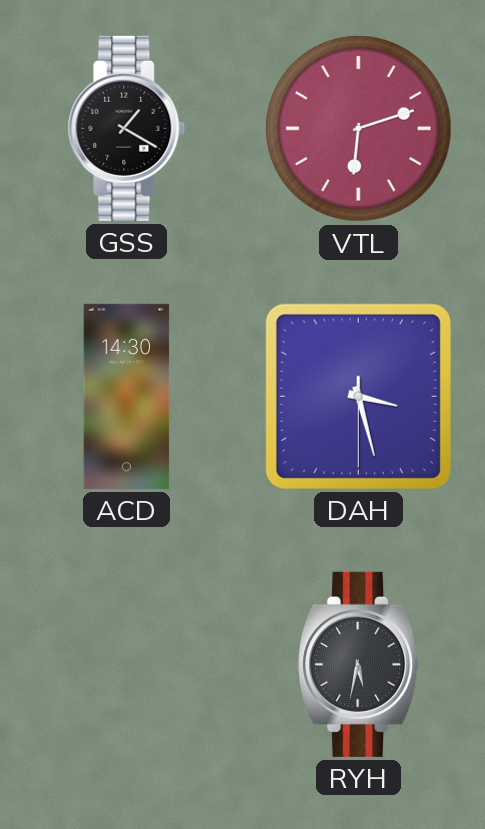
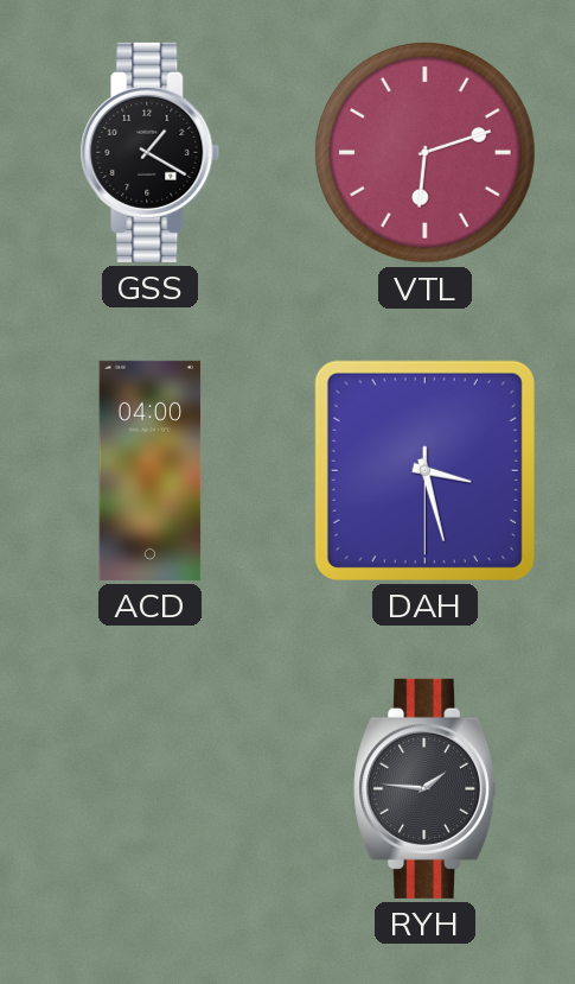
ACD: 14:30 -> 04:00 (151, 470)
RYH: 5:32 -> 1:46 (426, 788)
